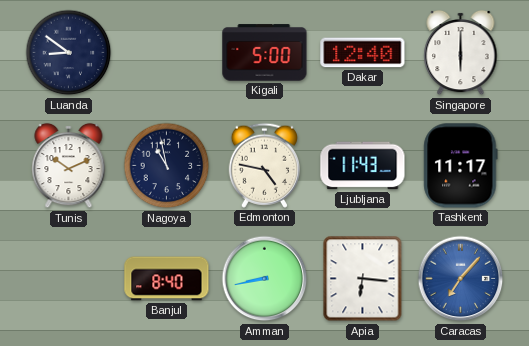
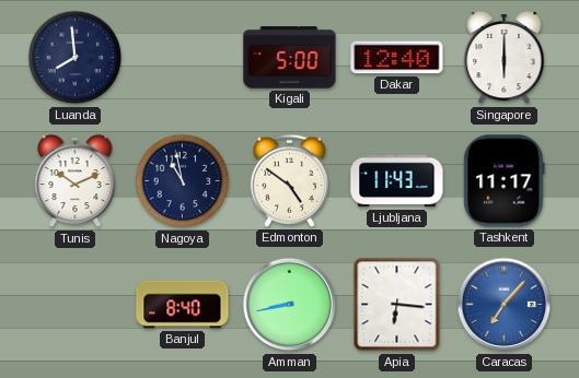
Luanda: 8:51 -> 7:59 (76, 58)
Edmonton: 4:47 -> 4:51 (289, 180)
